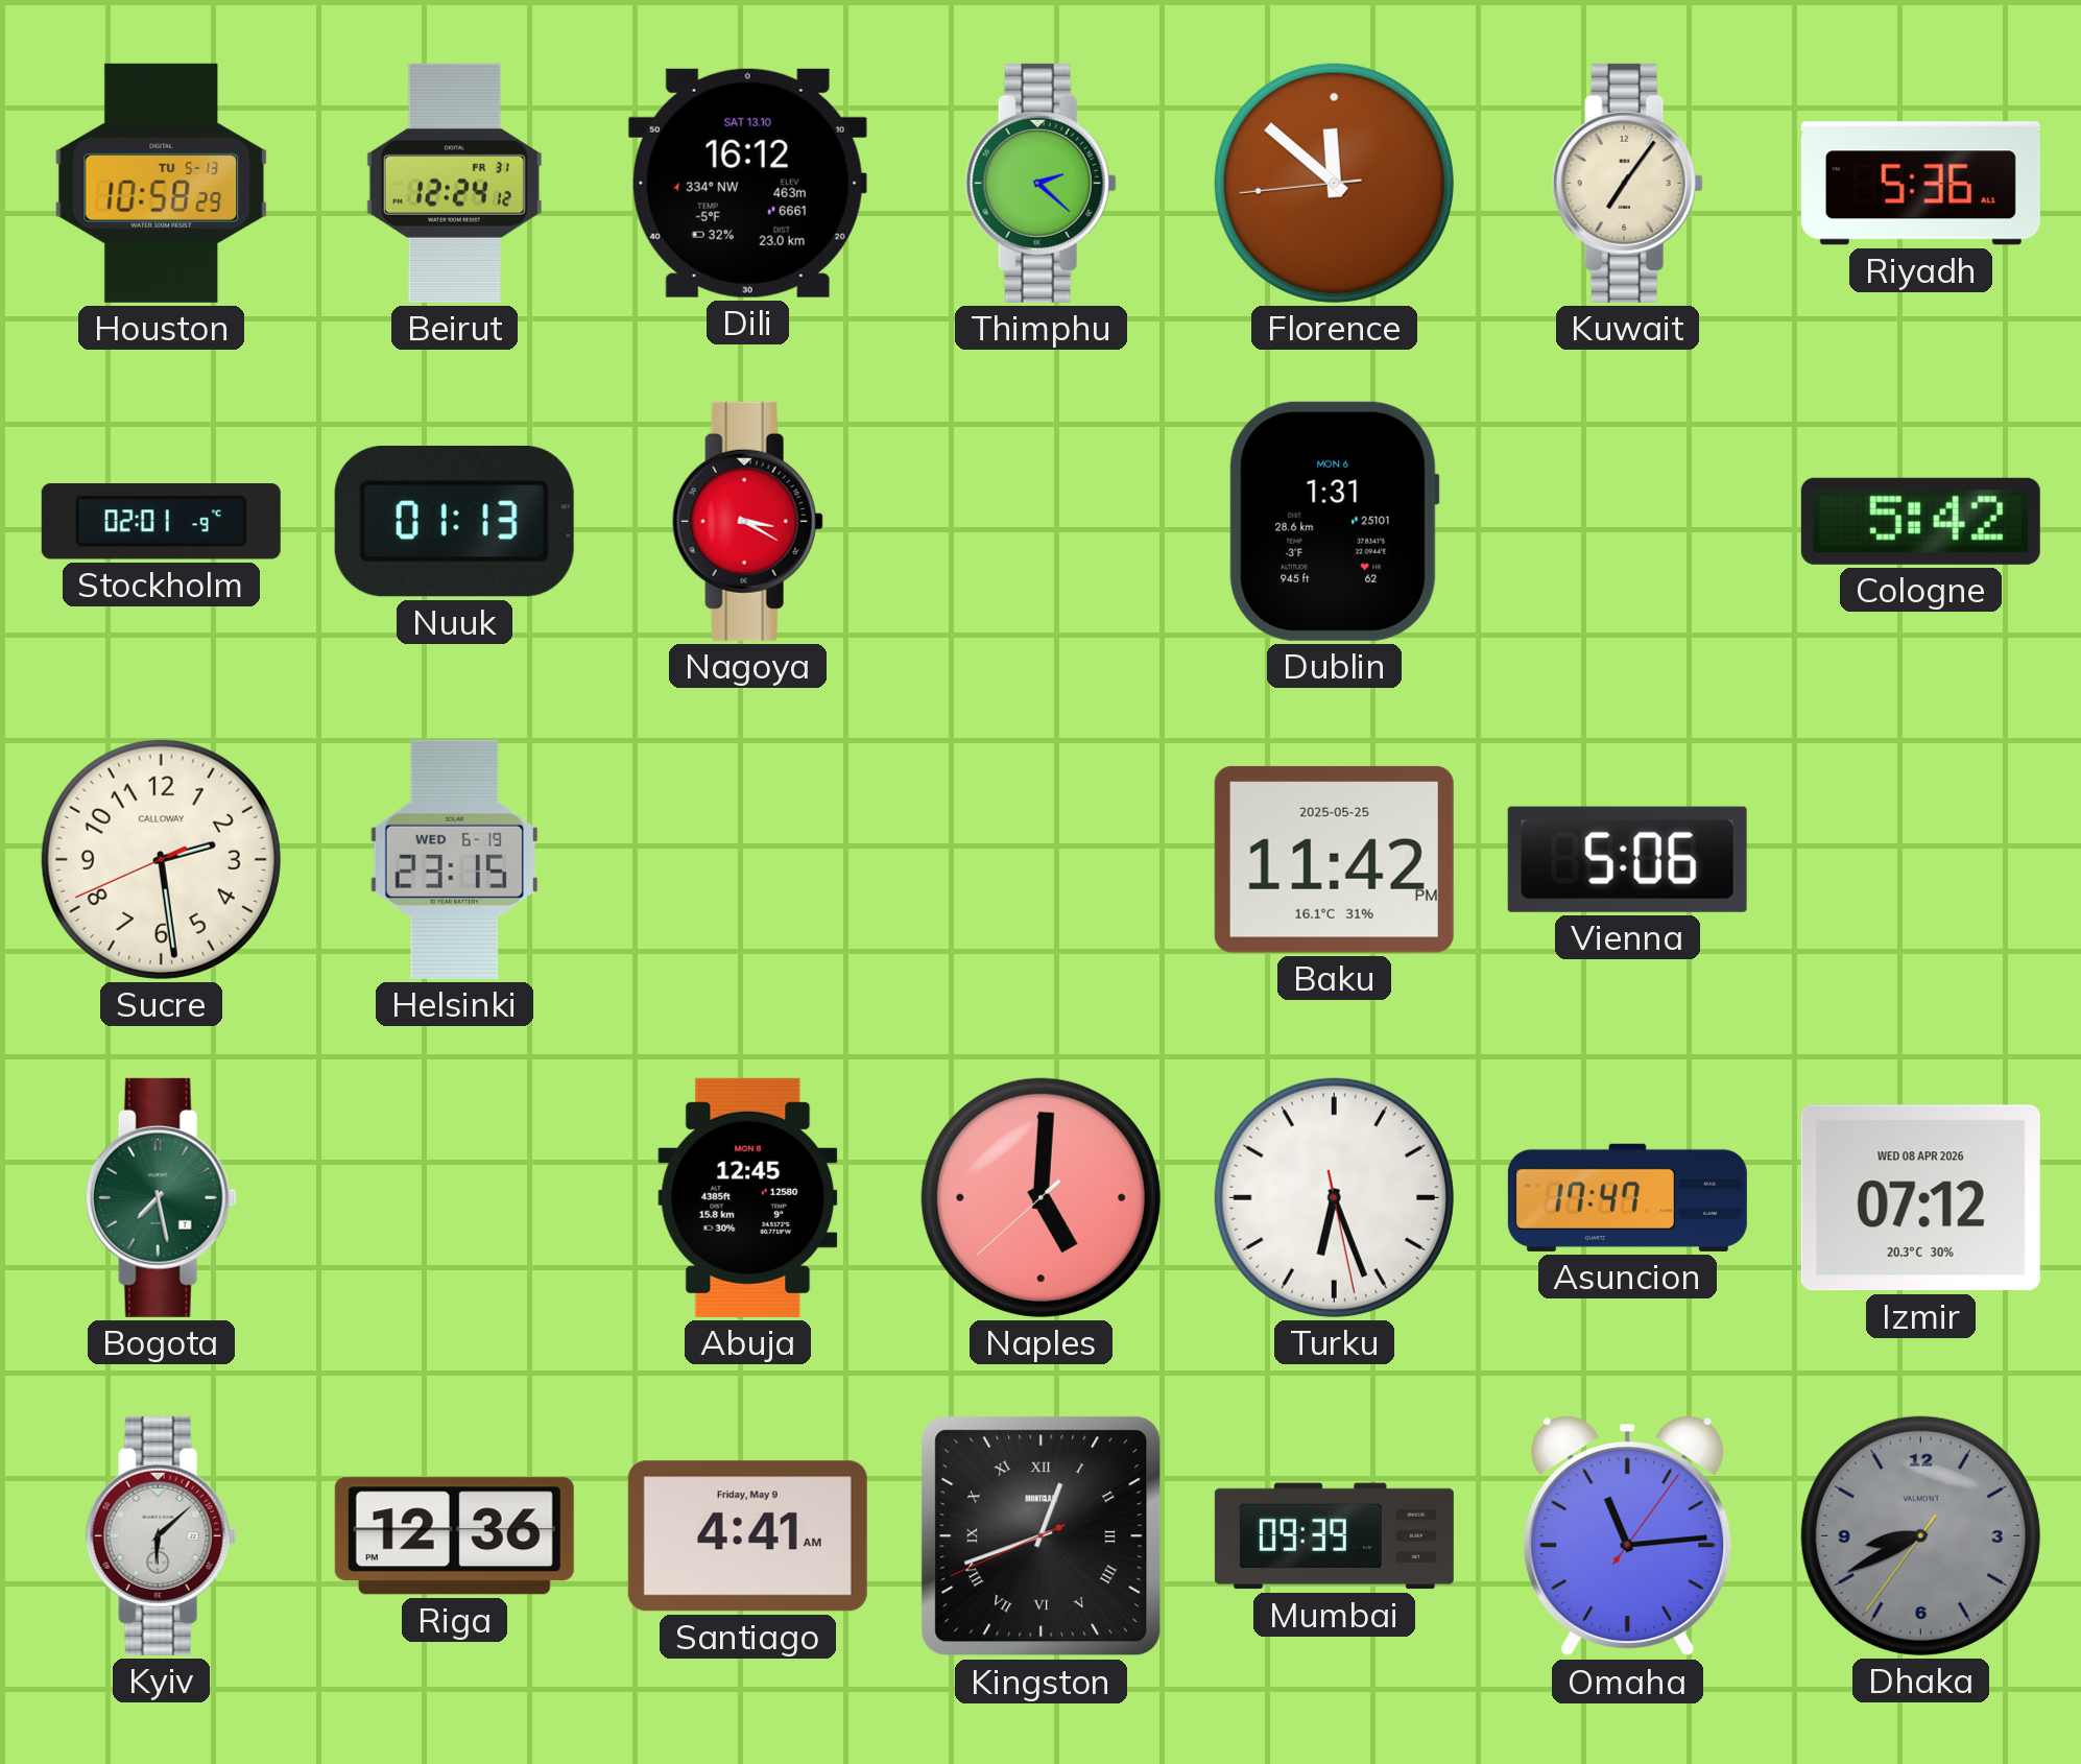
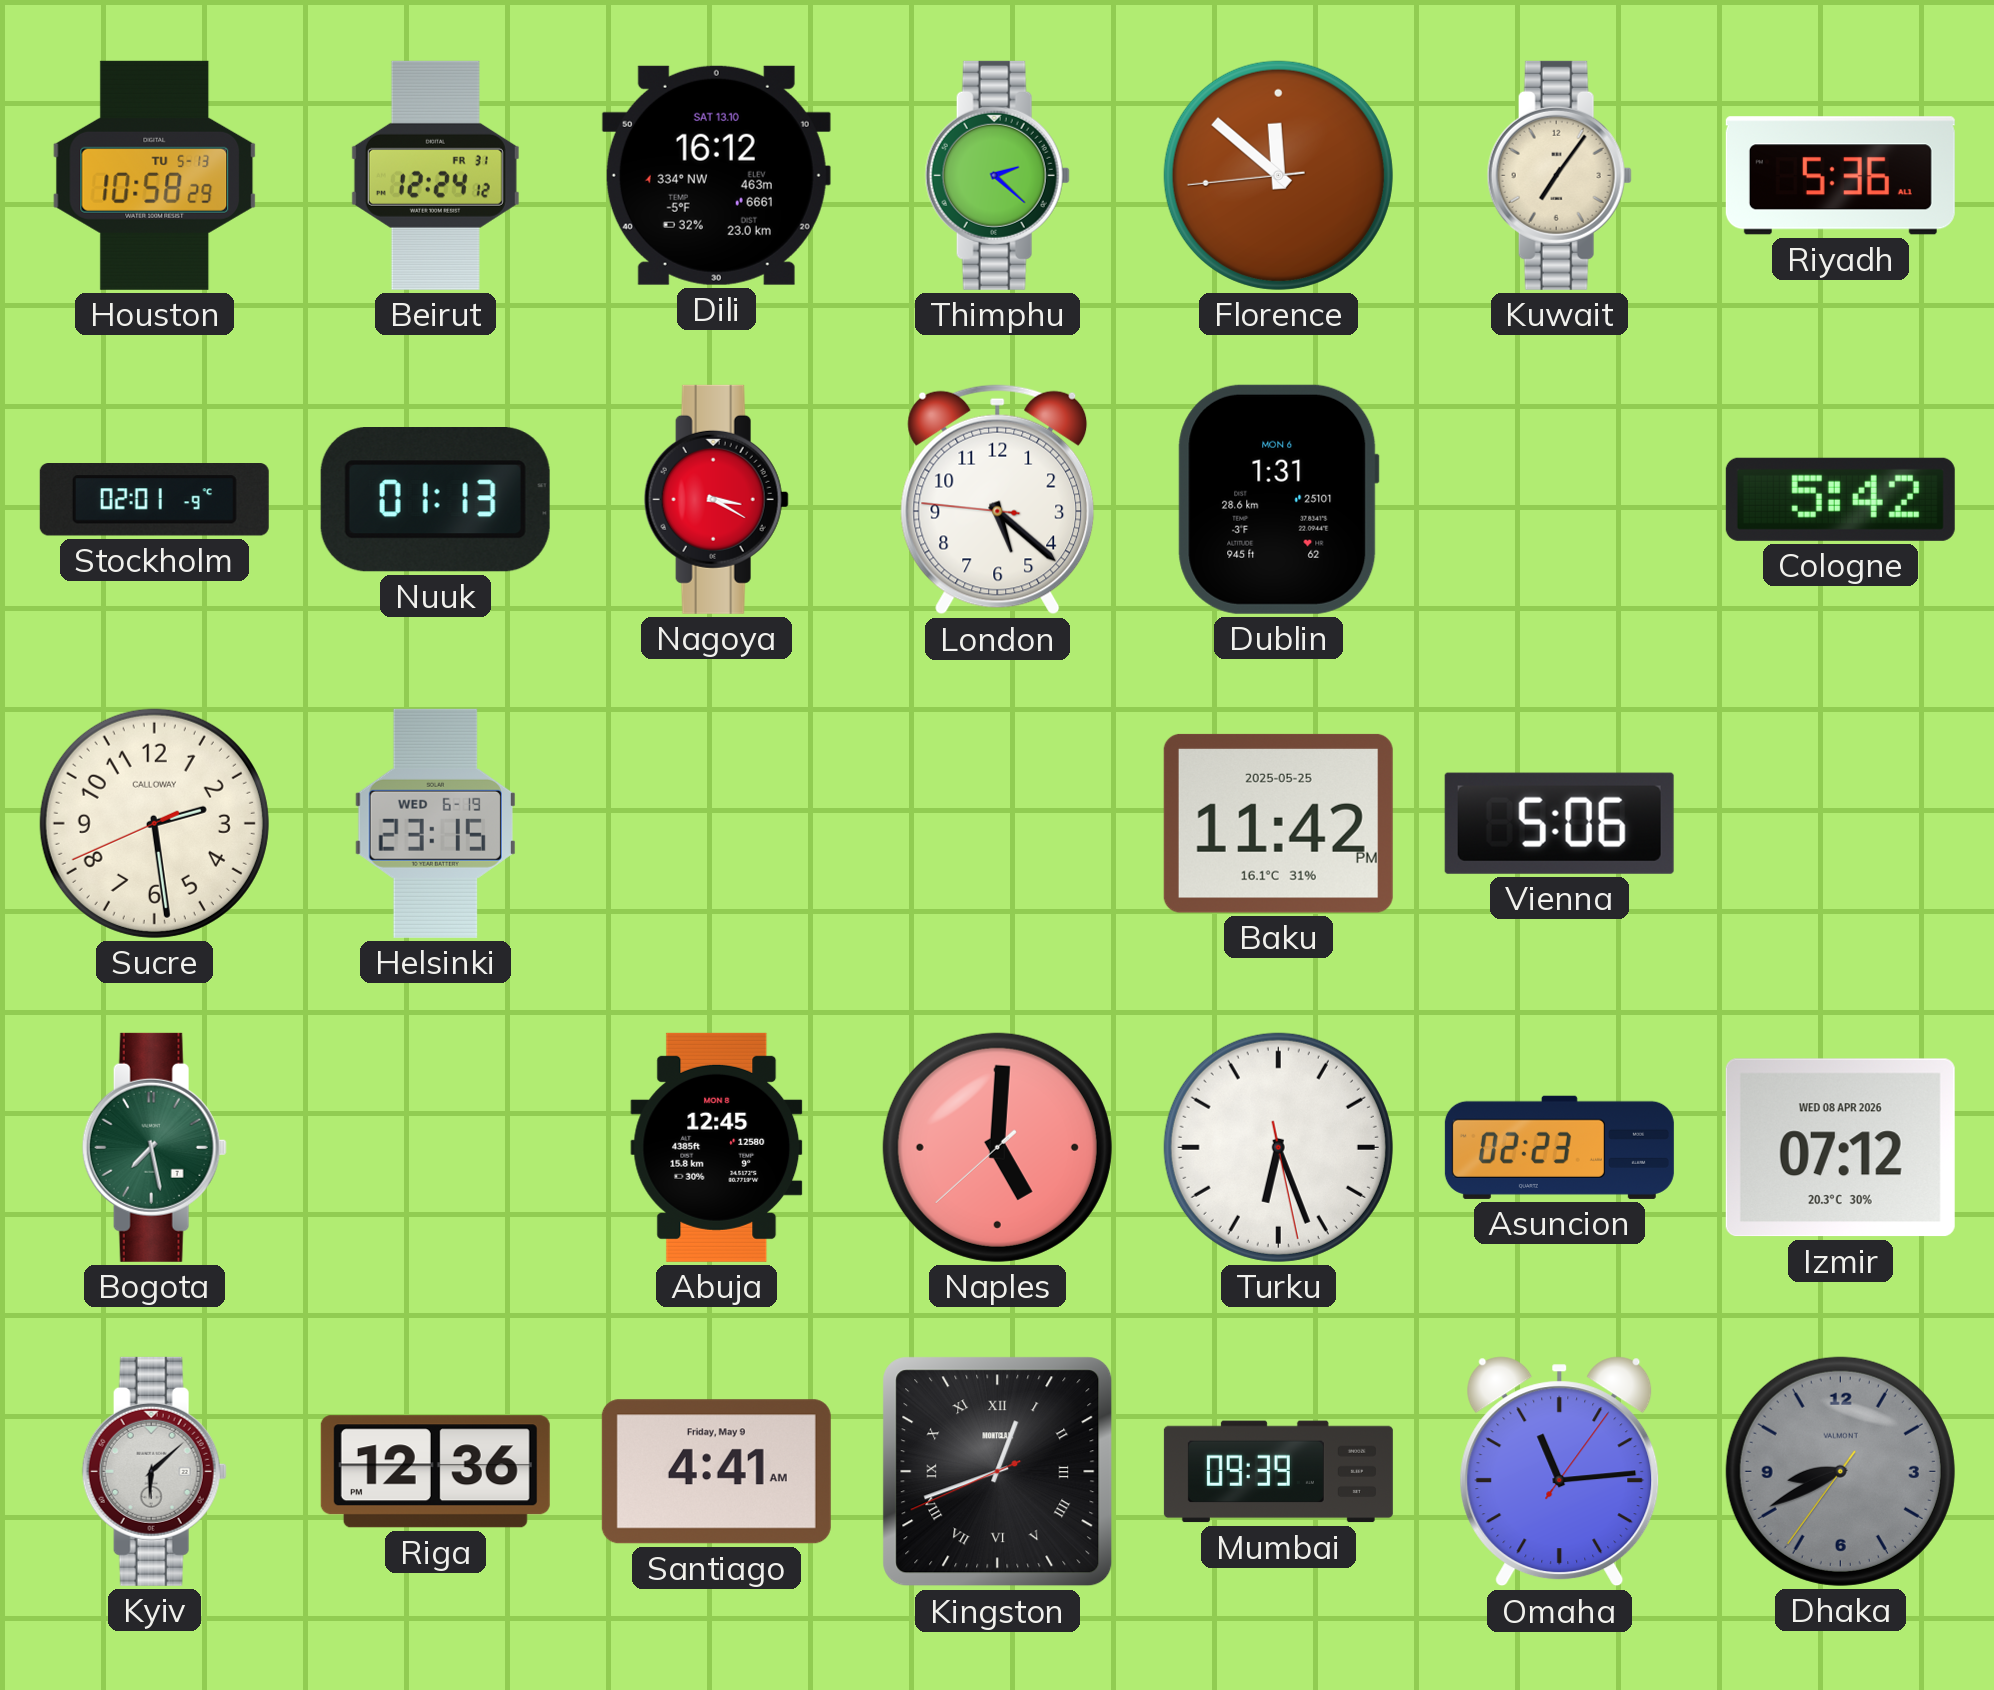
London: none -> 5:21 (998, 500)
Asuncion: 17:47 -> 02:23 (1559, 1147)
